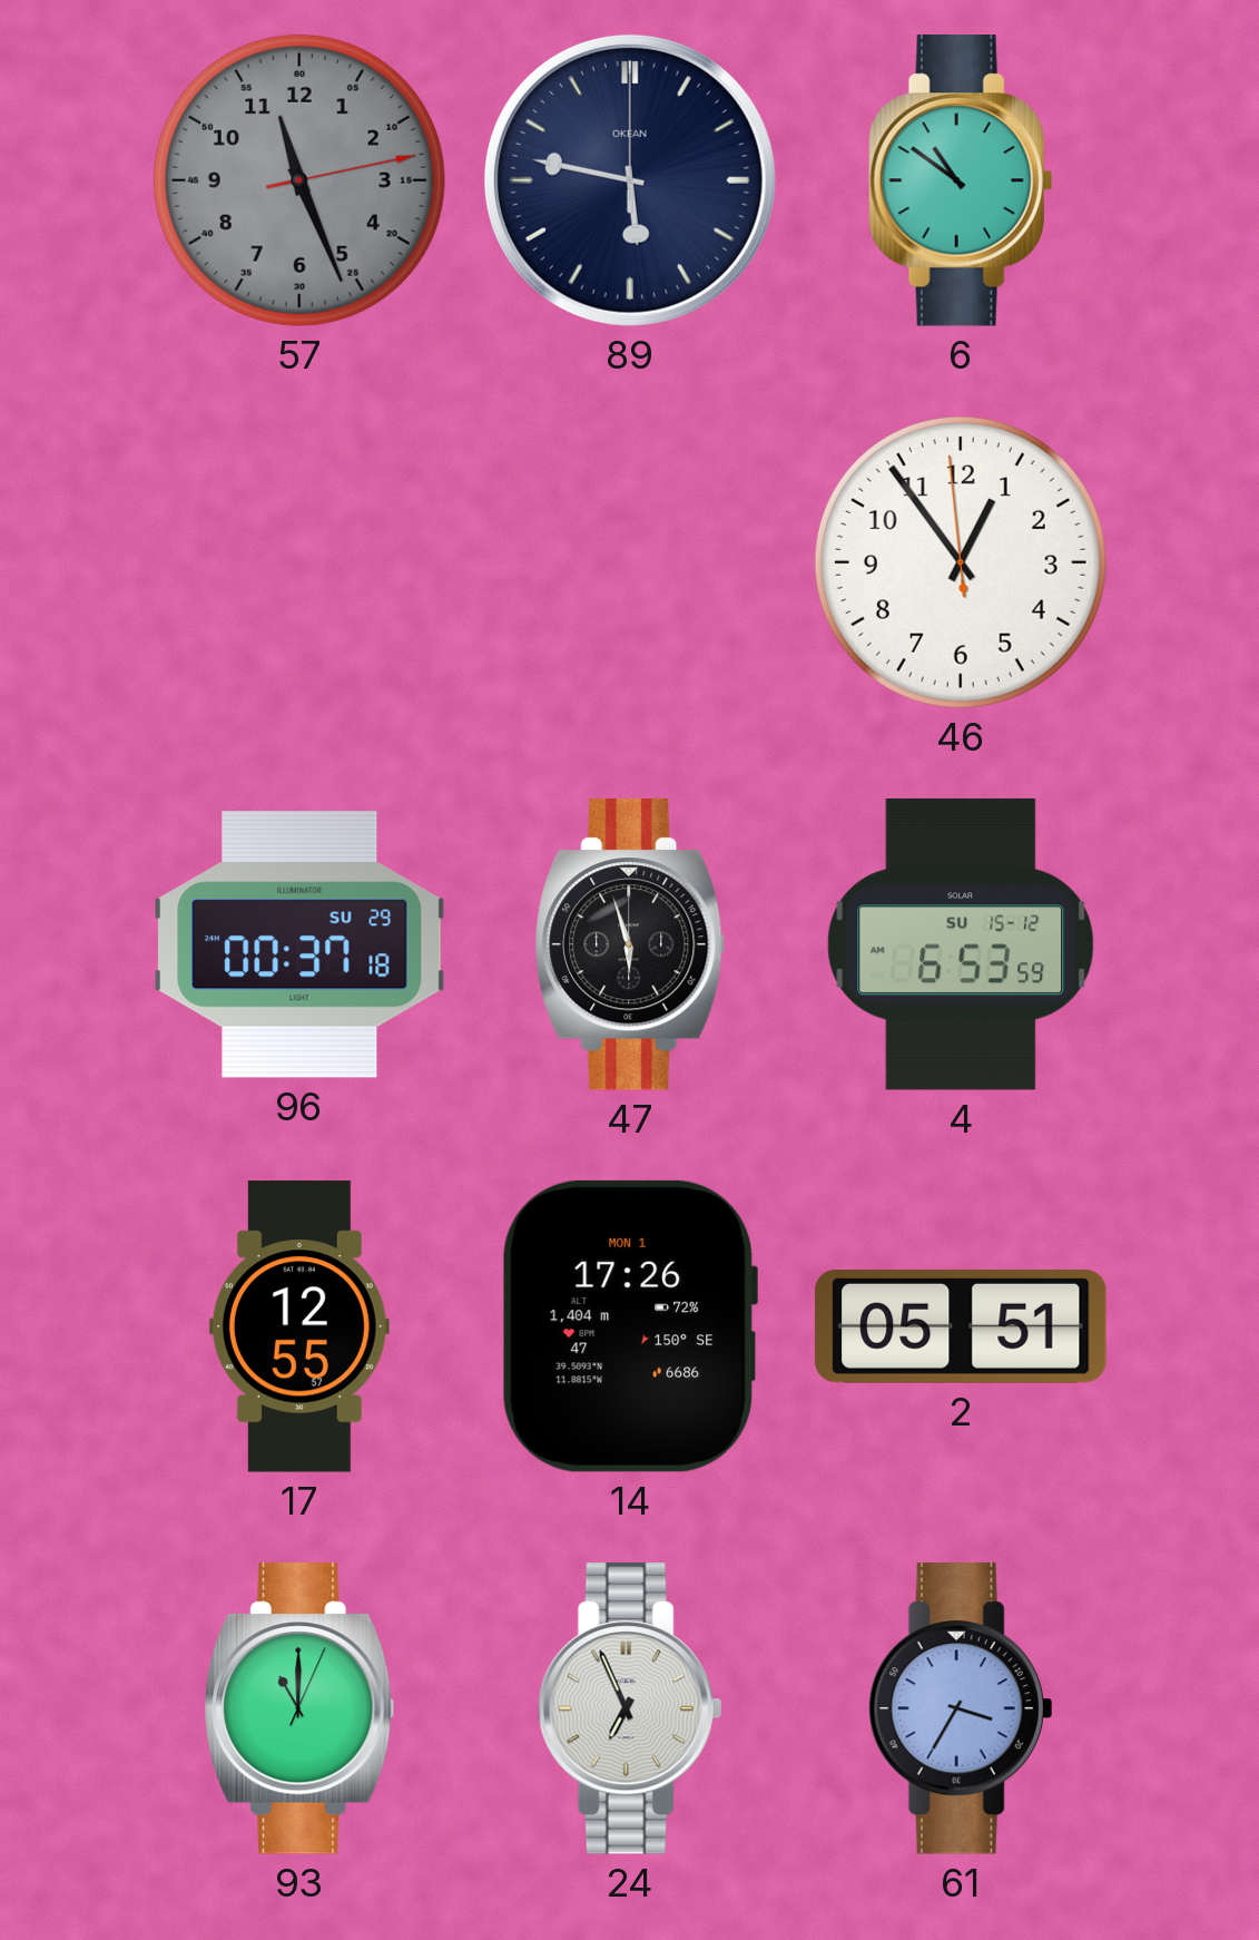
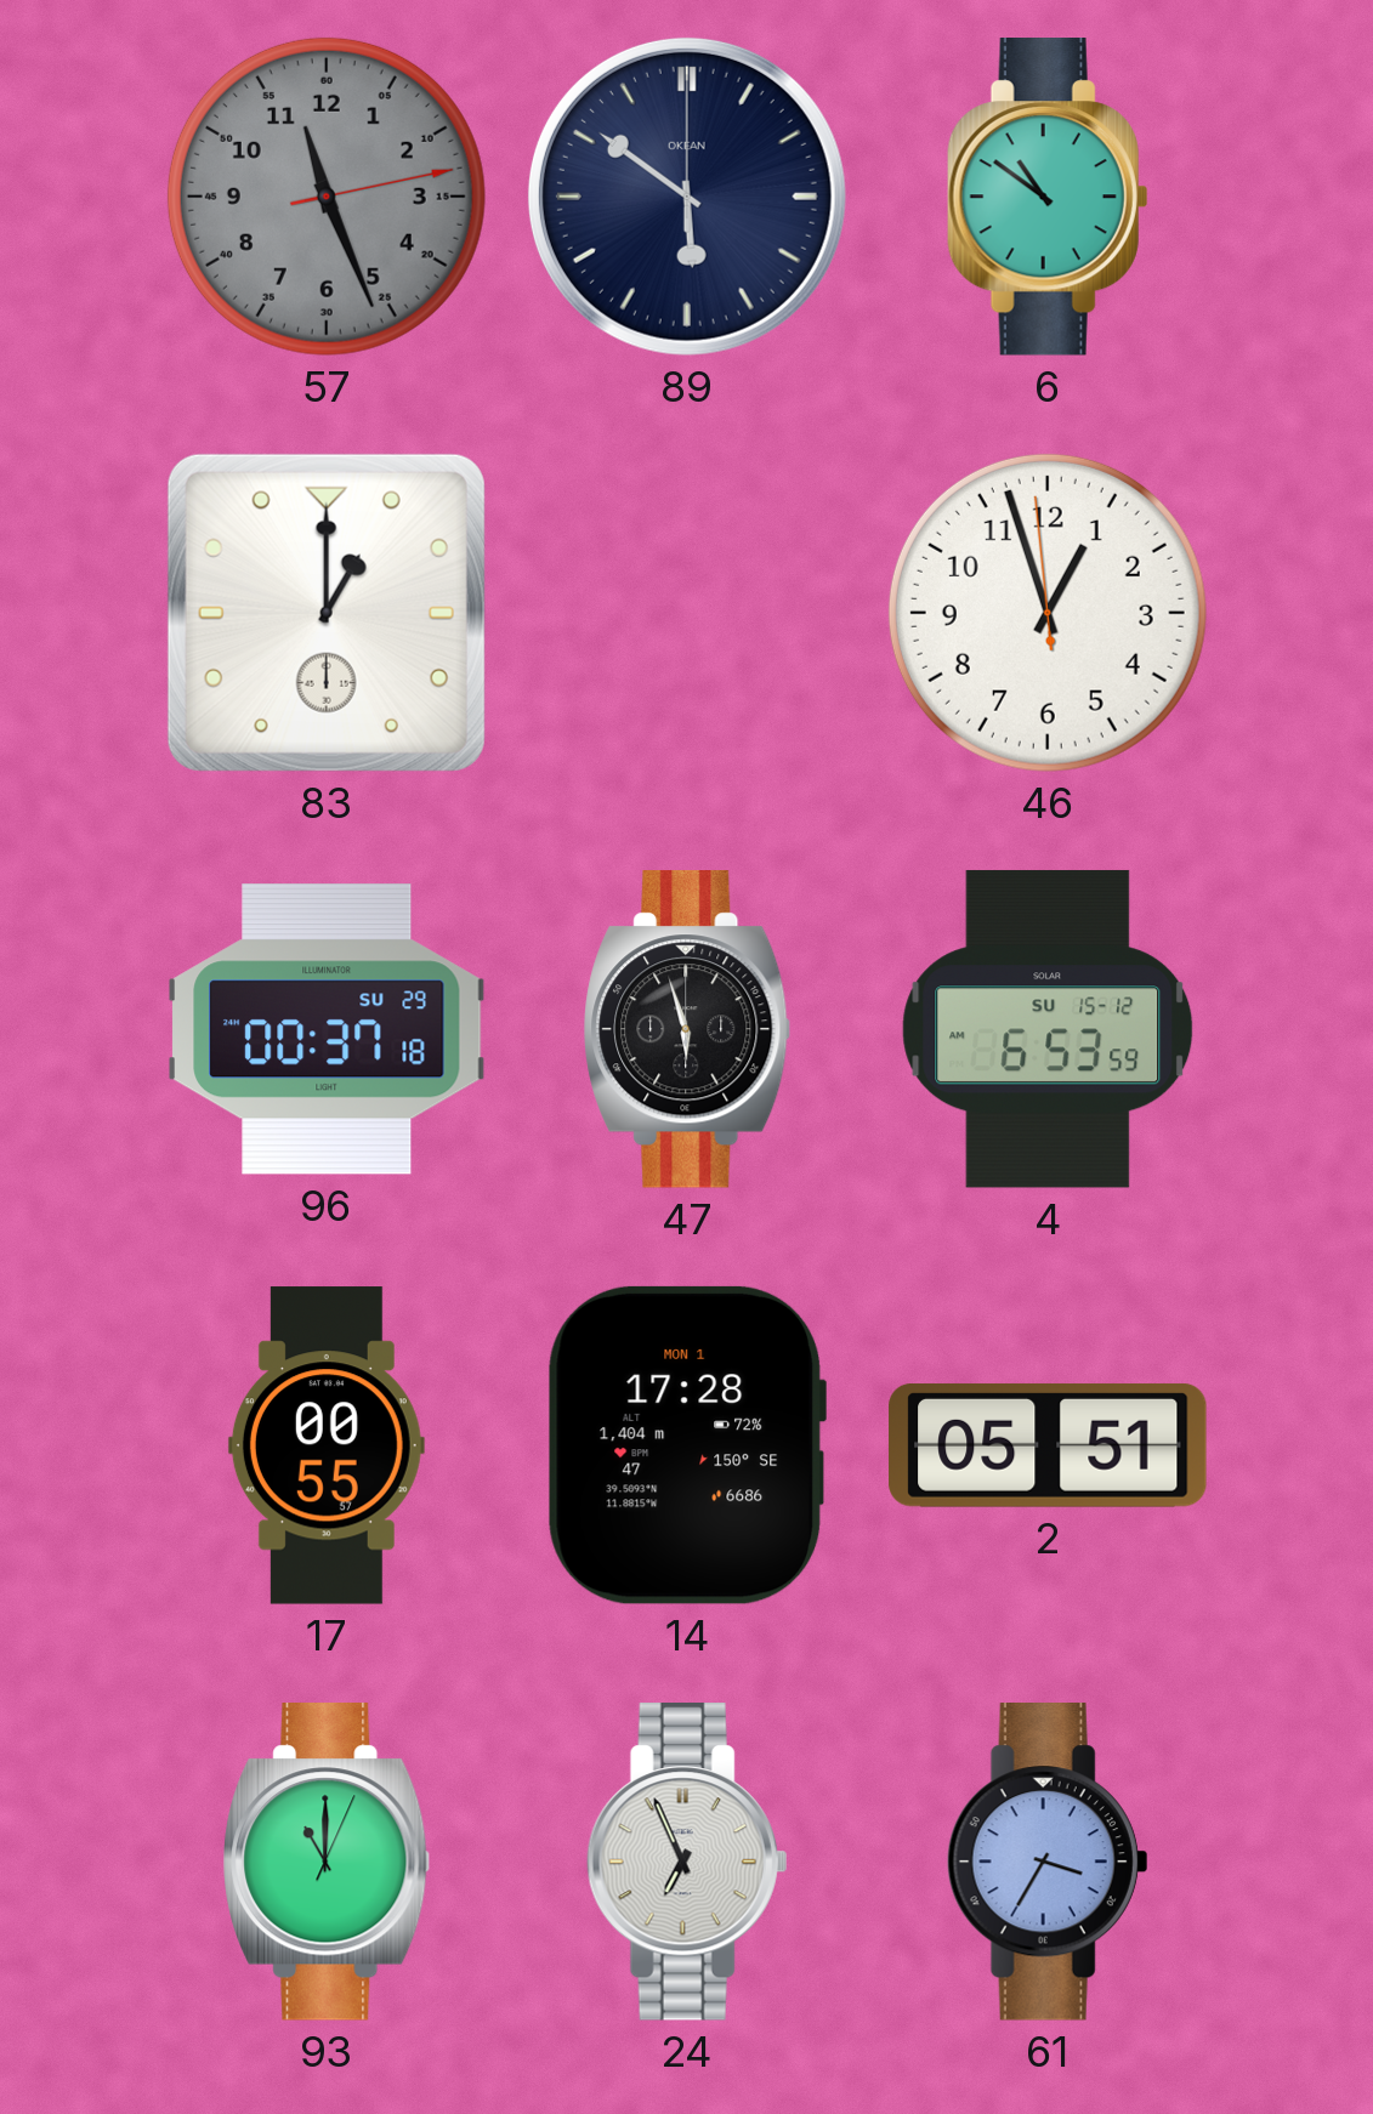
89: 5:47 -> 5:51 (687, 197)
83: none -> 1:00 (327, 613)
46: 12:53 -> 12:56 (1048, 613)
17: 12:55 -> 00:55 (327, 1445)
14: 17:26 -> 17:28 (686, 1445)
